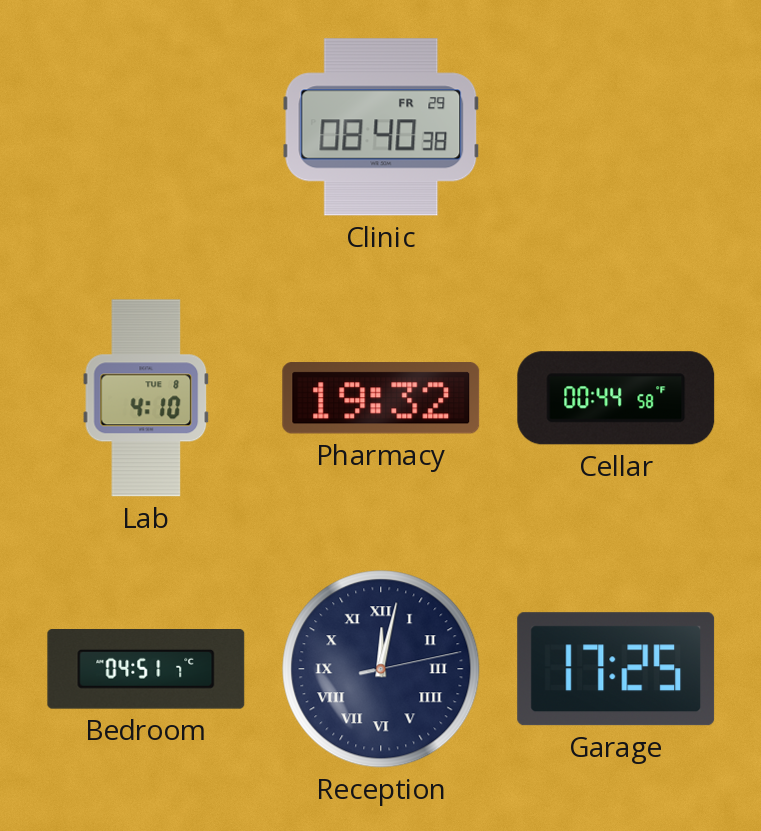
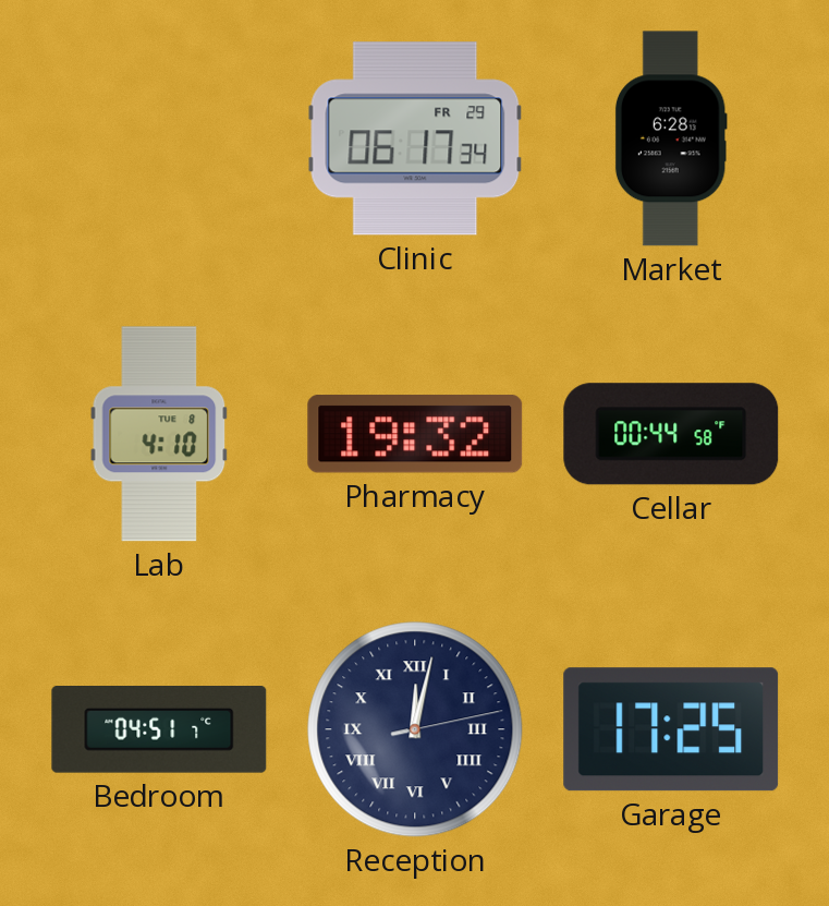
Clinic: 08:40 -> 06:17 (415, 138)
Market: none -> 6:28 (671, 138)
